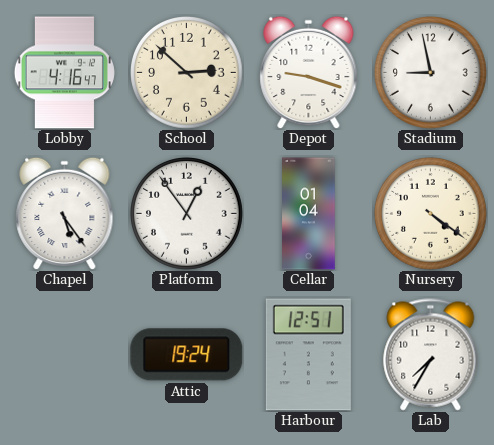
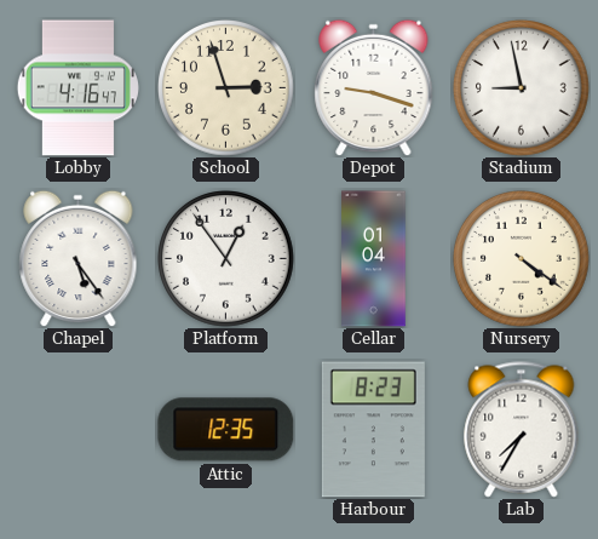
School: 2:52 -> 2:57 (226, 88)
Attic: 19:24 -> 12:35 (226, 430)
Harbour: 12:51 -> 8:23 (373, 430)
